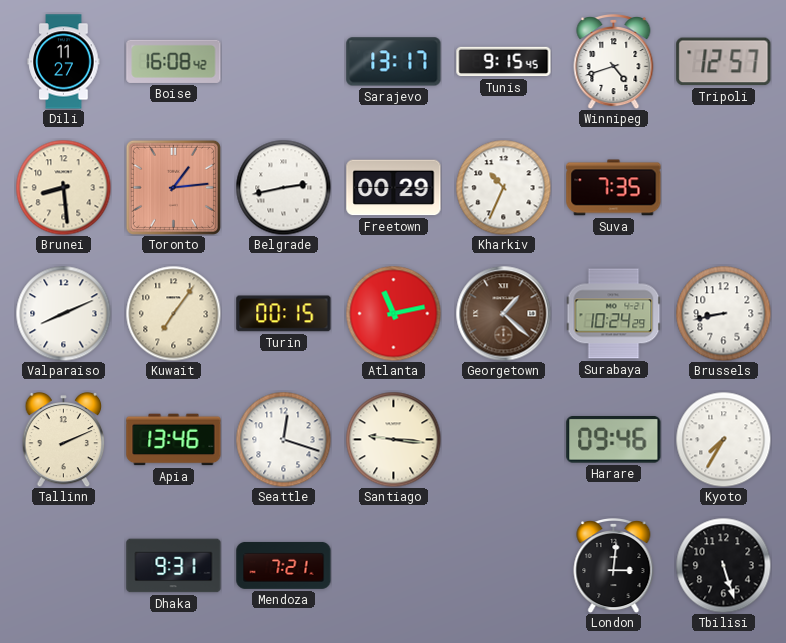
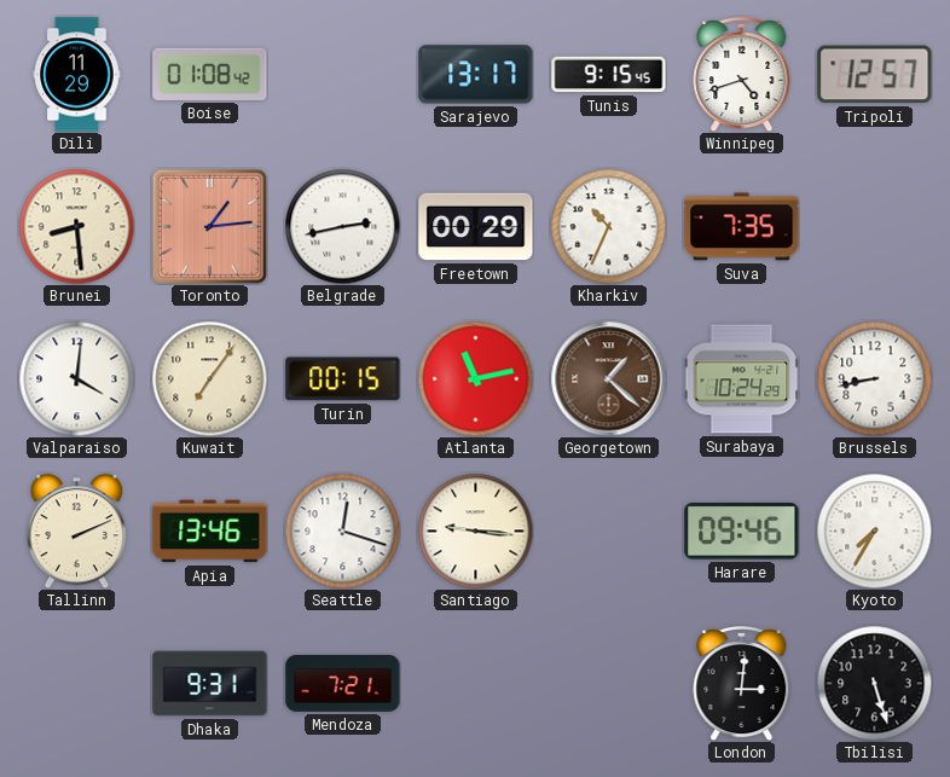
Dili: 11:27 -> 11:29 (77, 75)
Boise: 16:08 -> 01:08 (210, 74)
Valparaiso: 8:11 -> 4:01 (76, 378)
